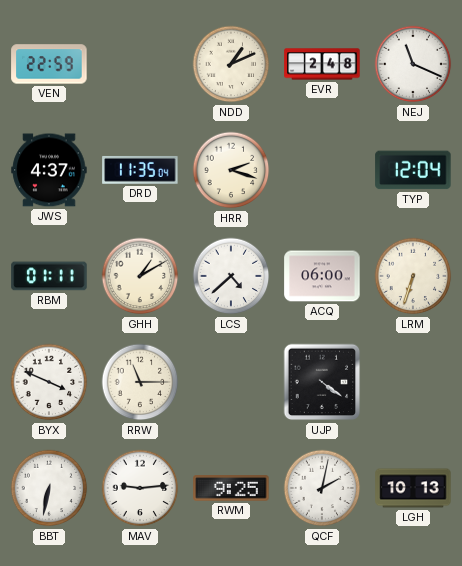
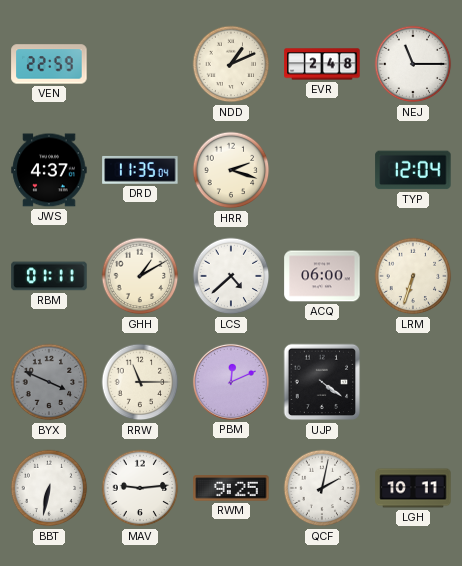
NEJ: 11:19 -> 11:15 (413, 64)
BYX dial: white -> grey (49, 382)
PBM: none -> 12:11 (231, 382)
LGH: 10:13 -> 10:11 (413, 488)
